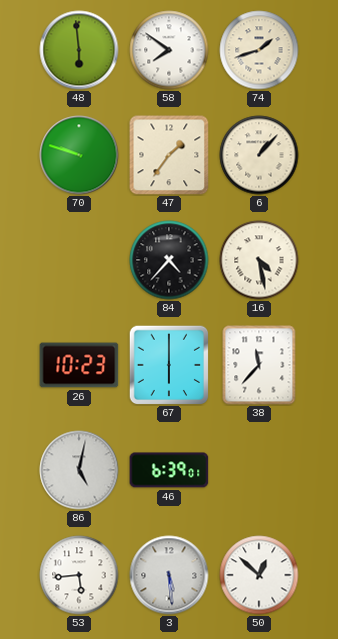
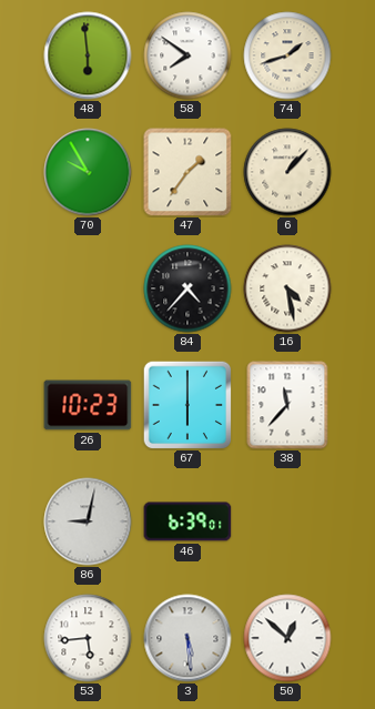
70: 9:48 -> 9:55 (88, 172)
86: 5:02 -> 9:02 (88, 521)
